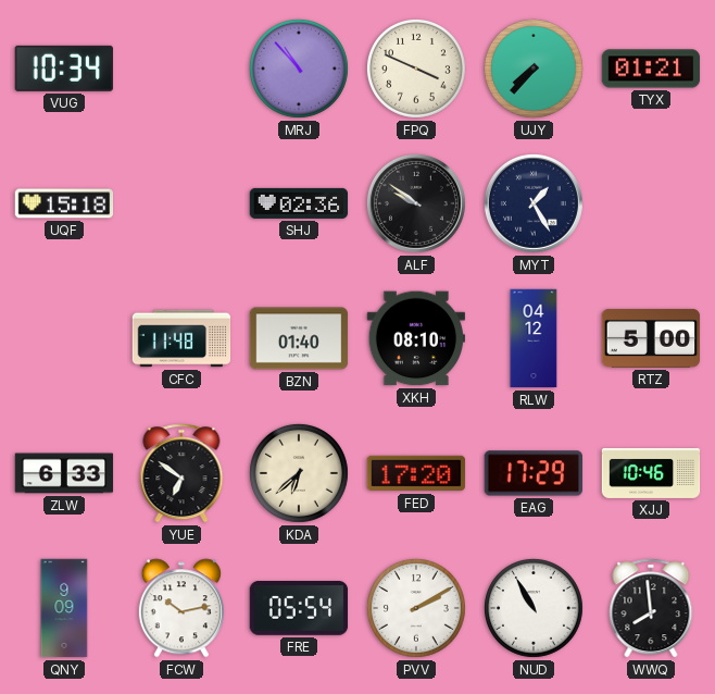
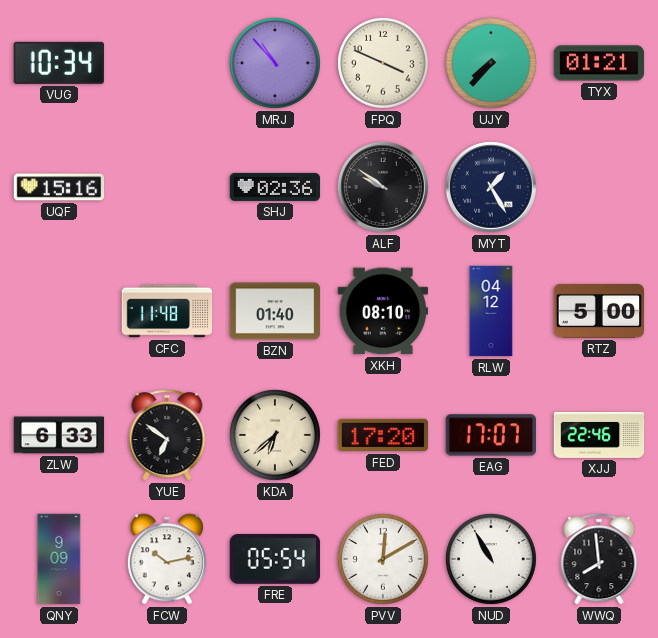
UQF: 15:18 -> 15:16 (59, 187)
EAG: 17:29 -> 17:07 (490, 435)
XJJ: 10:46 -> 22:46 (599, 435)
PVV: 2:10 -> 12:10 (383, 559)
